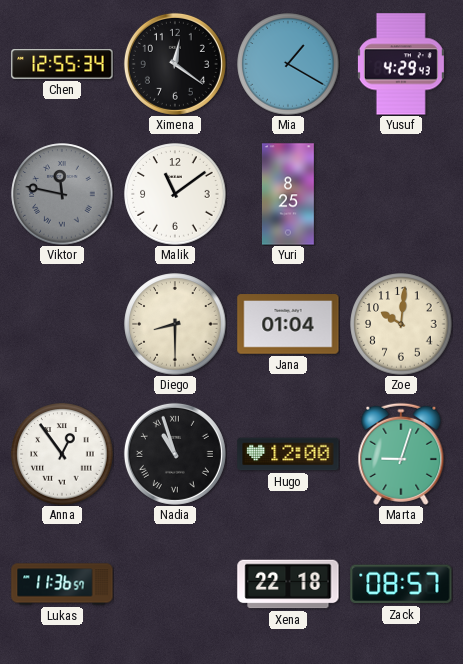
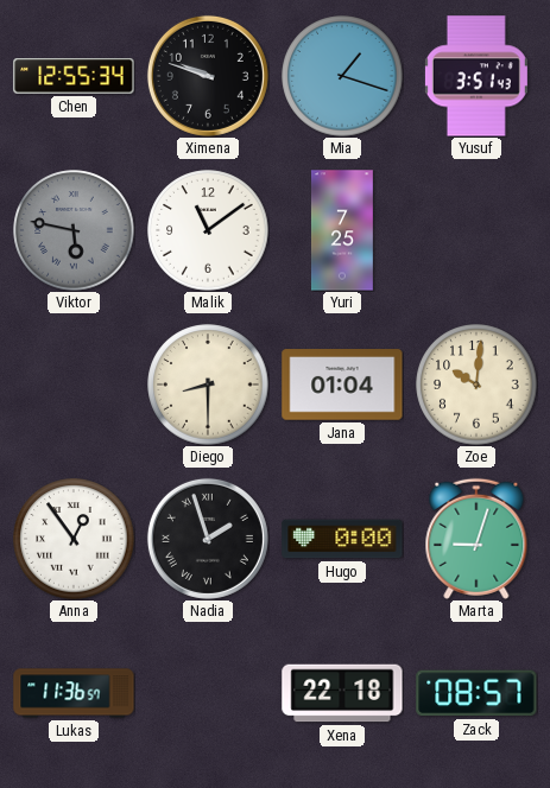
Ximena: 12:21 -> 9:48 (208, 76)
Mia: 1:20 -> 1:18 (342, 76)
Yusuf: 4:29 -> 3:51 (476, 76)
Viktor: 11:47 -> 5:47 (74, 230)
Yuri: 8:25 -> 7:25 (342, 230)
Nadia: 10:57 -> 1:57 (208, 539)
Hugo: 12:00 -> 0:00 (342, 539)
